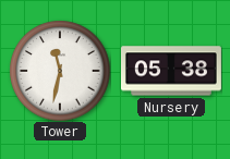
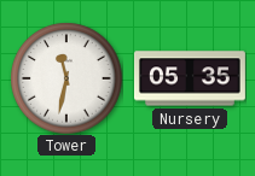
Nursery: 05:38 -> 05:35 (190, 78)
